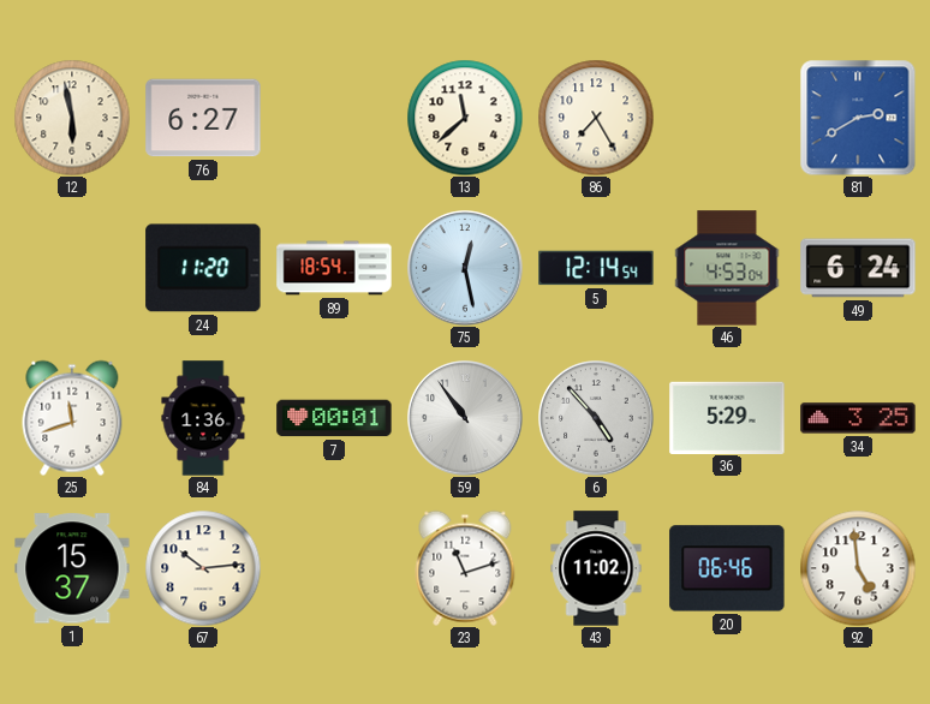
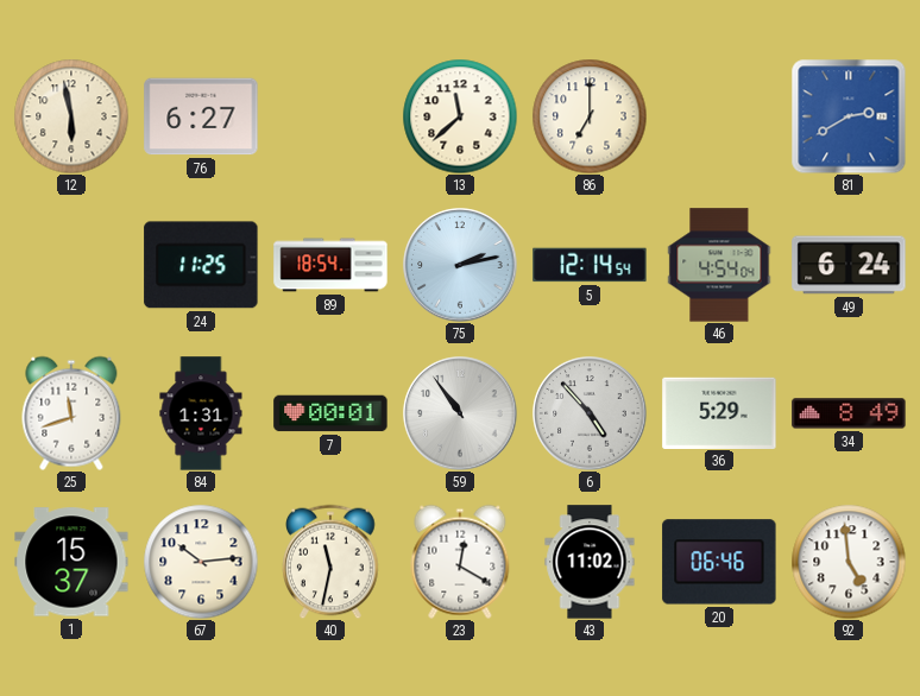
86: 7:25 -> 7:00 (590, 116)
24: 11:20 -> 11:25 (201, 265)
75: 12:28 -> 2:13 (460, 265)
46: 4:53 -> 4:54 (719, 265)
84: 1:36 -> 1:31 (201, 413)
34: 3:25 -> 8:49 (849, 413)
40: none -> 11:32 (330, 562)
23: 11:12 -> 12:20 (460, 562)
